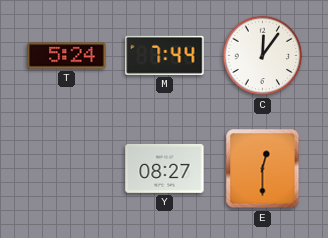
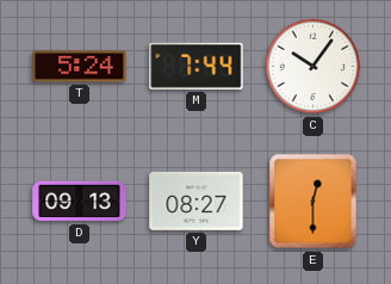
C: 12:06 -> 10:06 (314, 67)
D: none -> 09:13 (80, 202)
